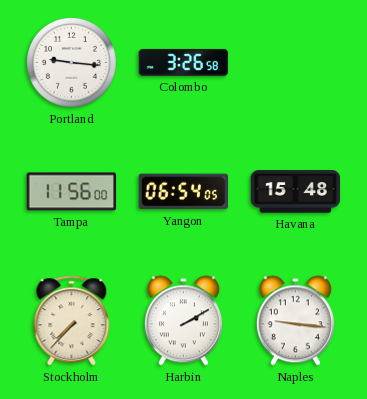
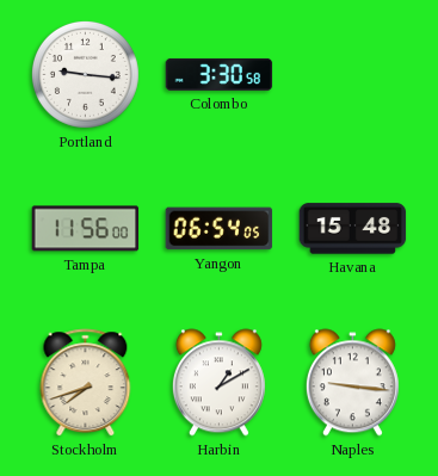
Colombo: 3:26 -> 3:30 (220, 74)
Stockholm: 7:37 -> 7:42 (86, 383)
Harbin: 2:10 -> 1:10 (218, 383)
